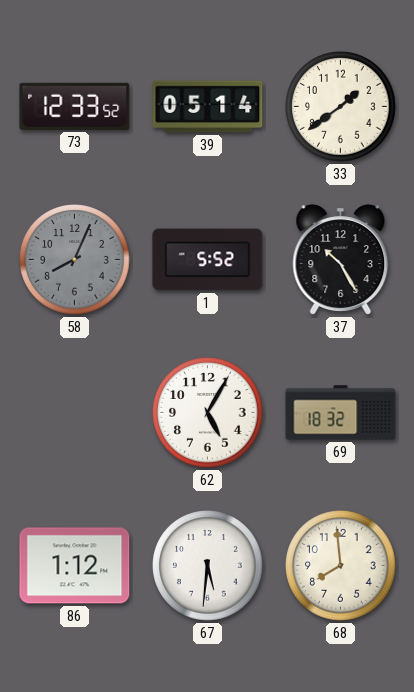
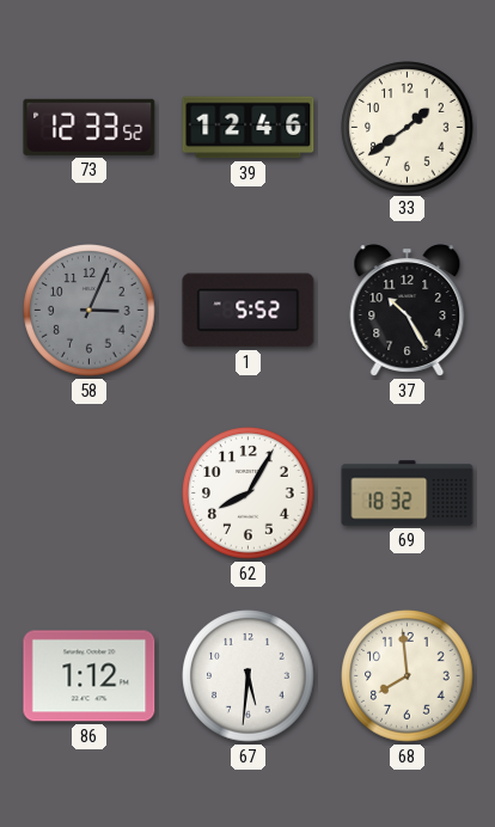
39: 05:14 -> 12:46 (249, 128)
58: 8:04 -> 3:04 (90, 311)
62: 5:05 -> 8:05 (249, 494)
